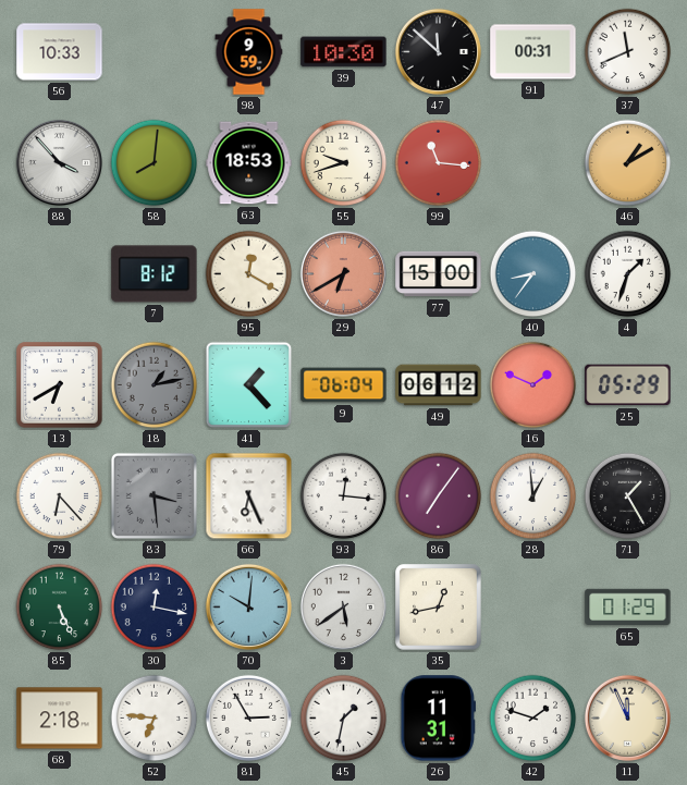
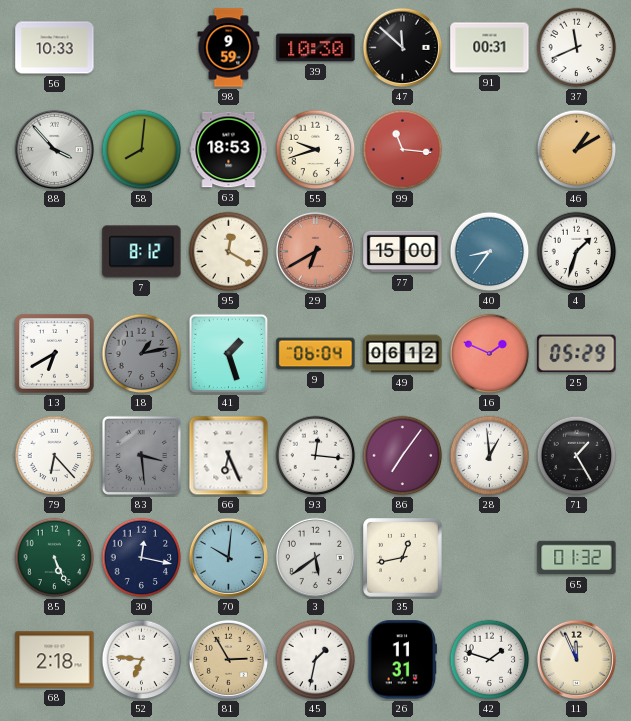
41: 1:23 -> 1:27 (229, 354)
65: 01:29 -> 01:32 (577, 558)
81 dial: white -> champagne (228, 659)
